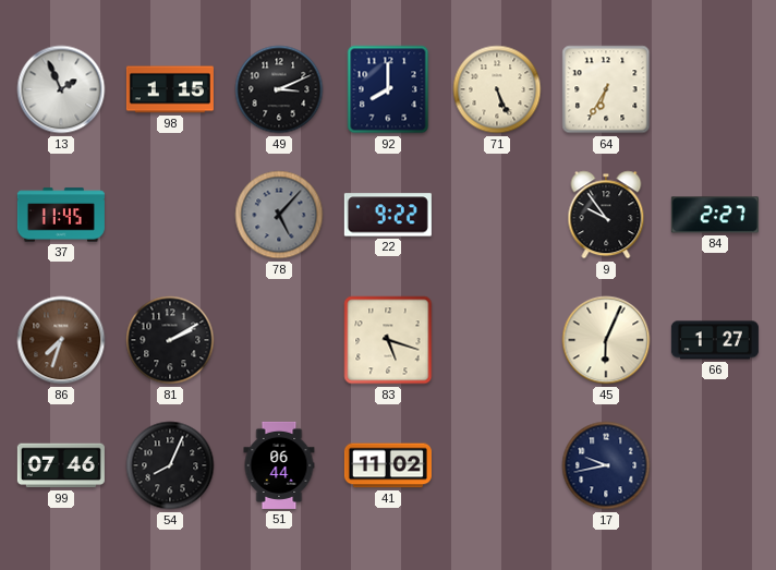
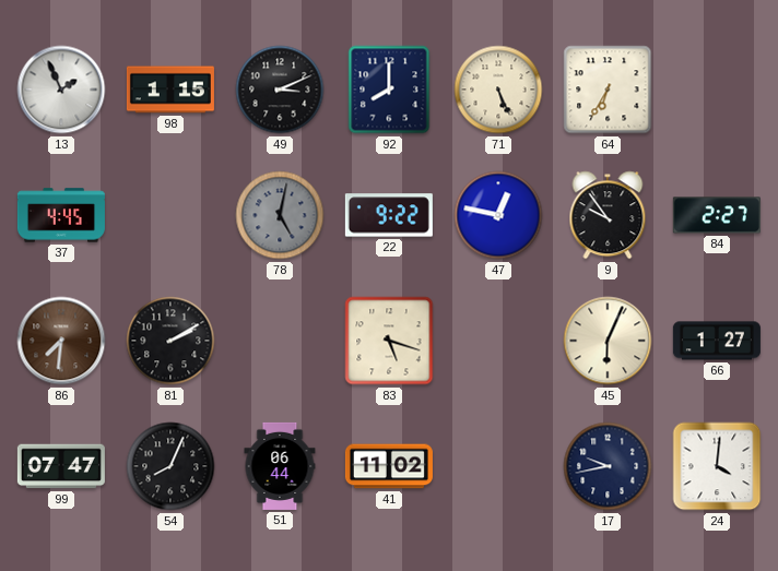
37: 11:45 -> 4:45 (61, 215)
78: 5:07 -> 5:02 (280, 215)
47: none -> 12:47 (498, 215)
86: 7:33 -> 7:31 (61, 341)
99: 07:46 -> 07:47 (61, 466)
24: none -> 4:01 (717, 466)
